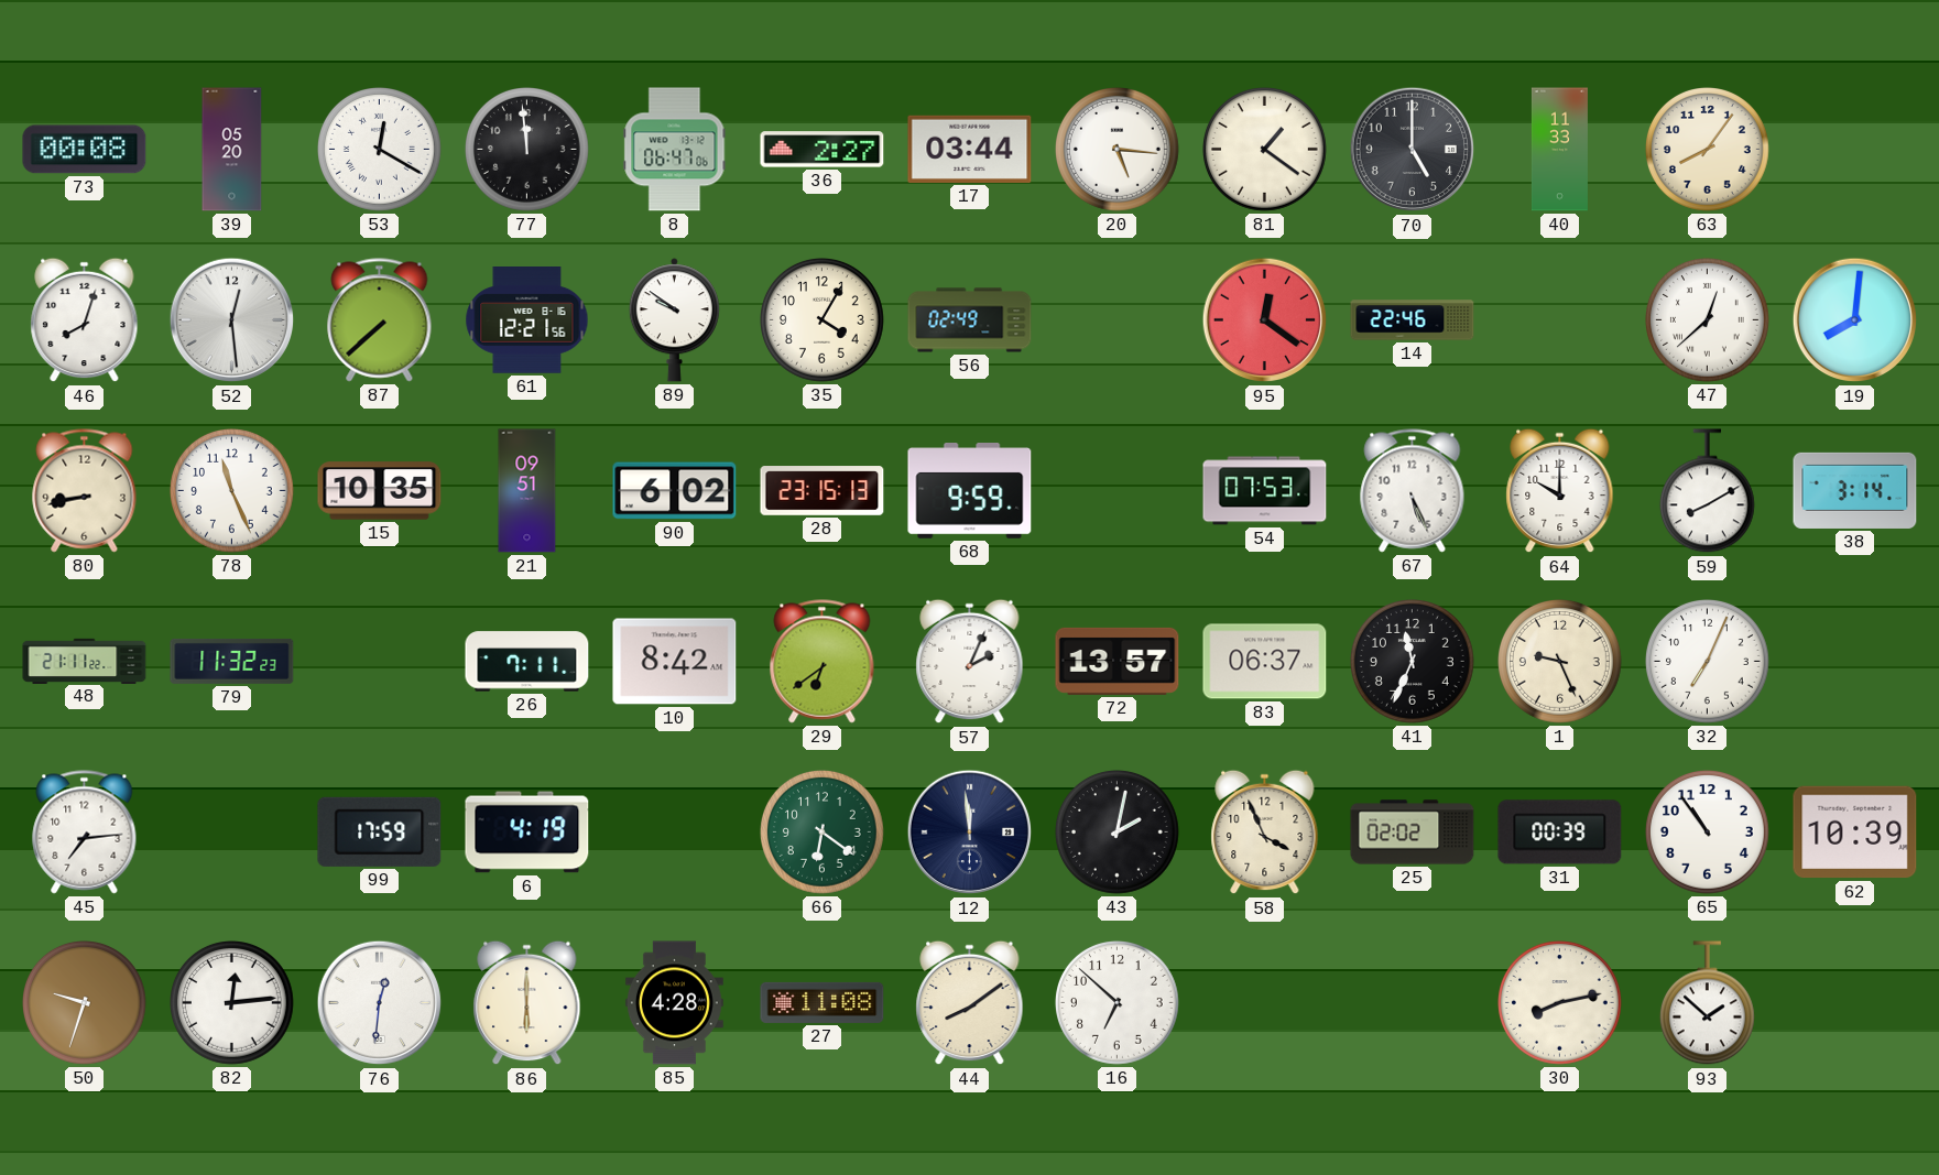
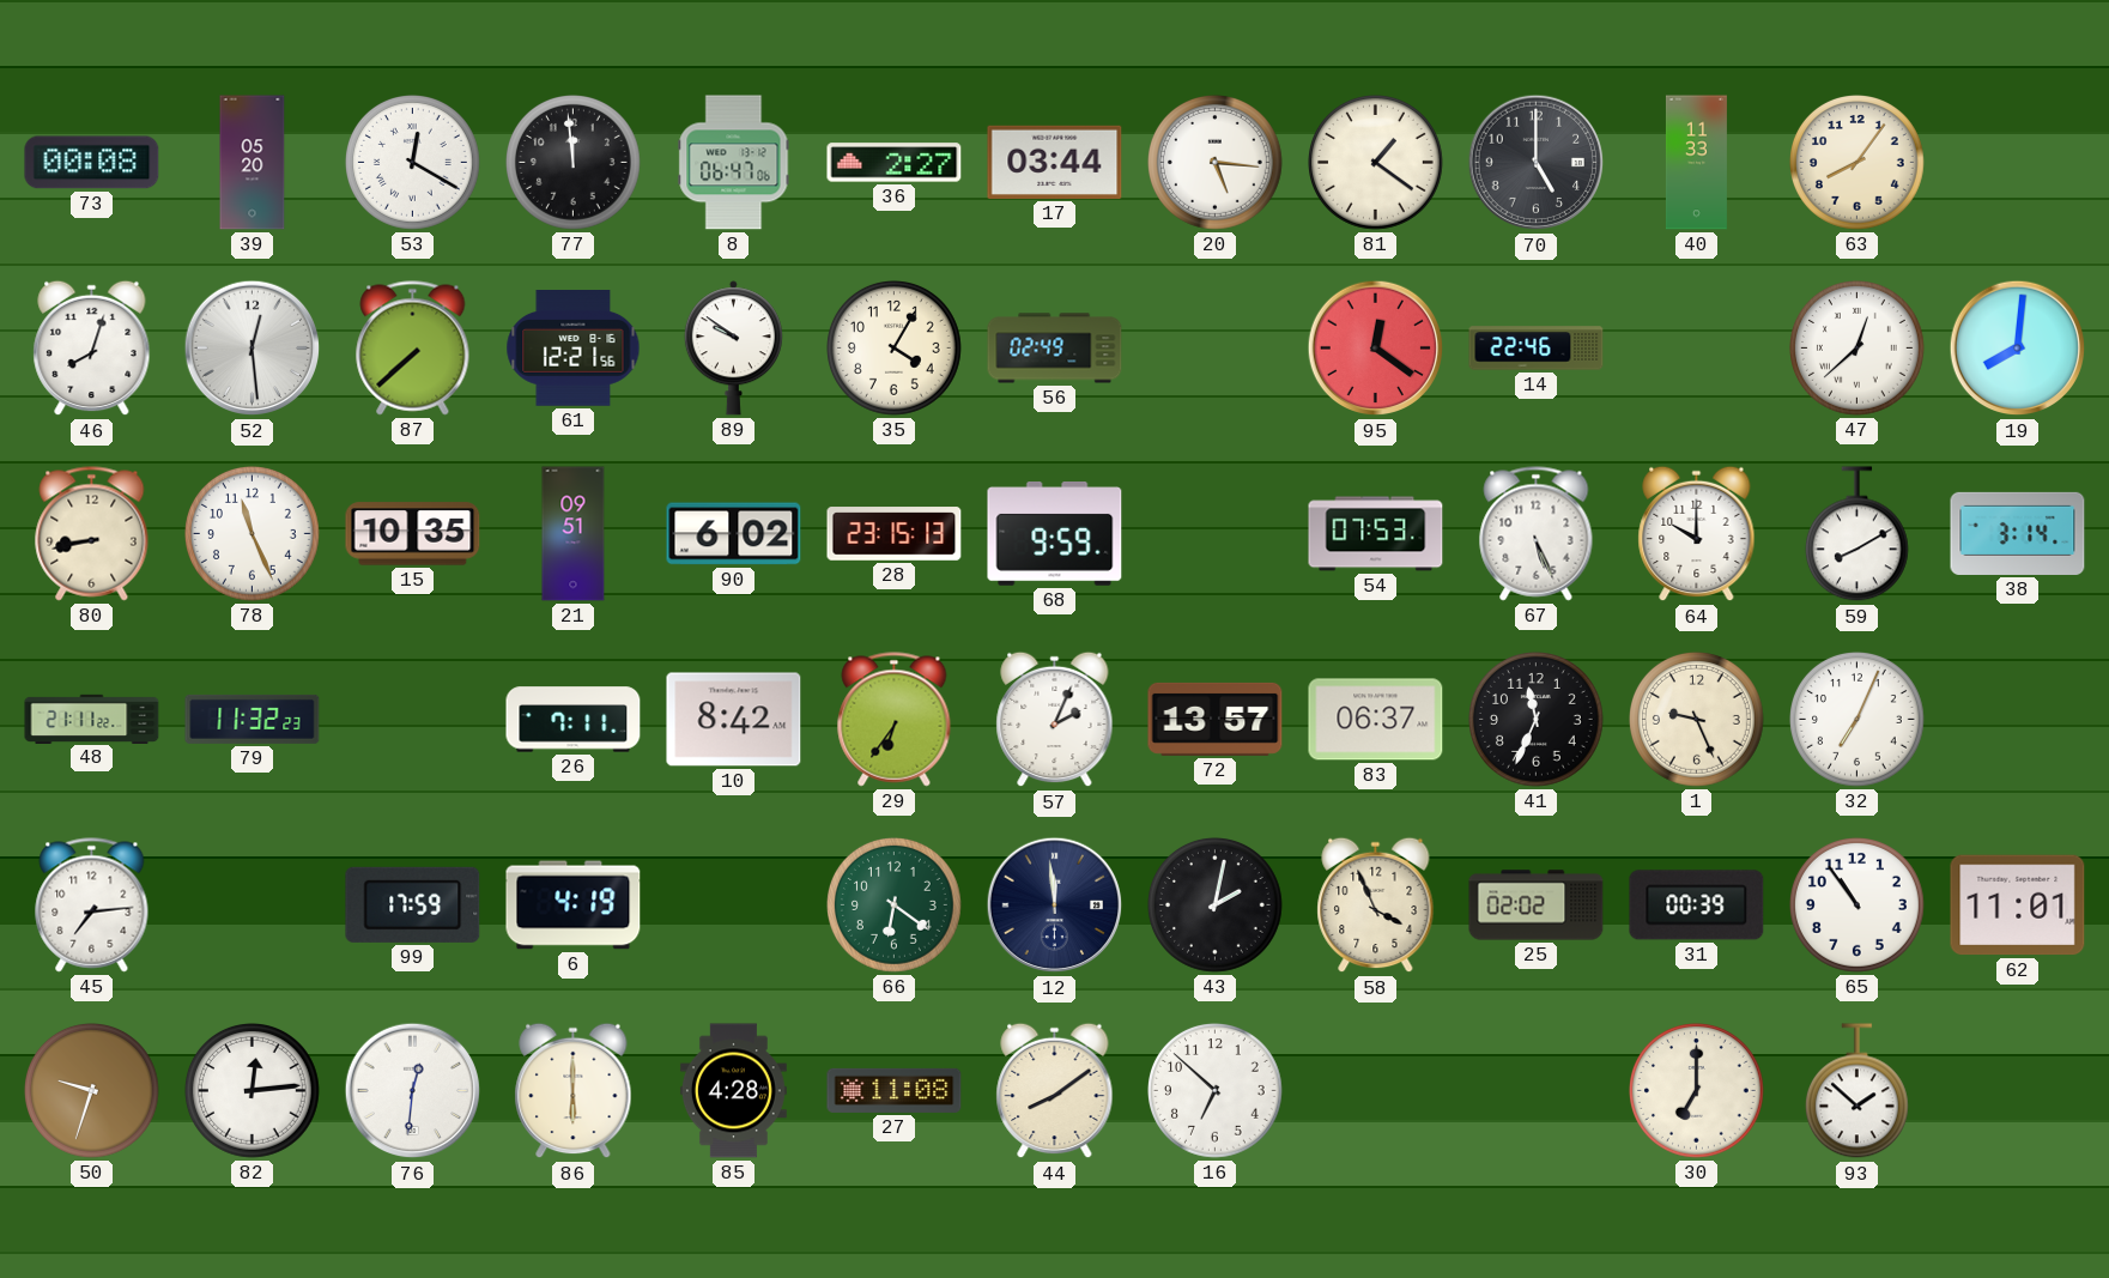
29: 6:39 -> 6:36 (895, 720)
62: 10:39 -> 11:01 (2018, 905)
30: 8:13 -> 7:00 (1697, 1091)
